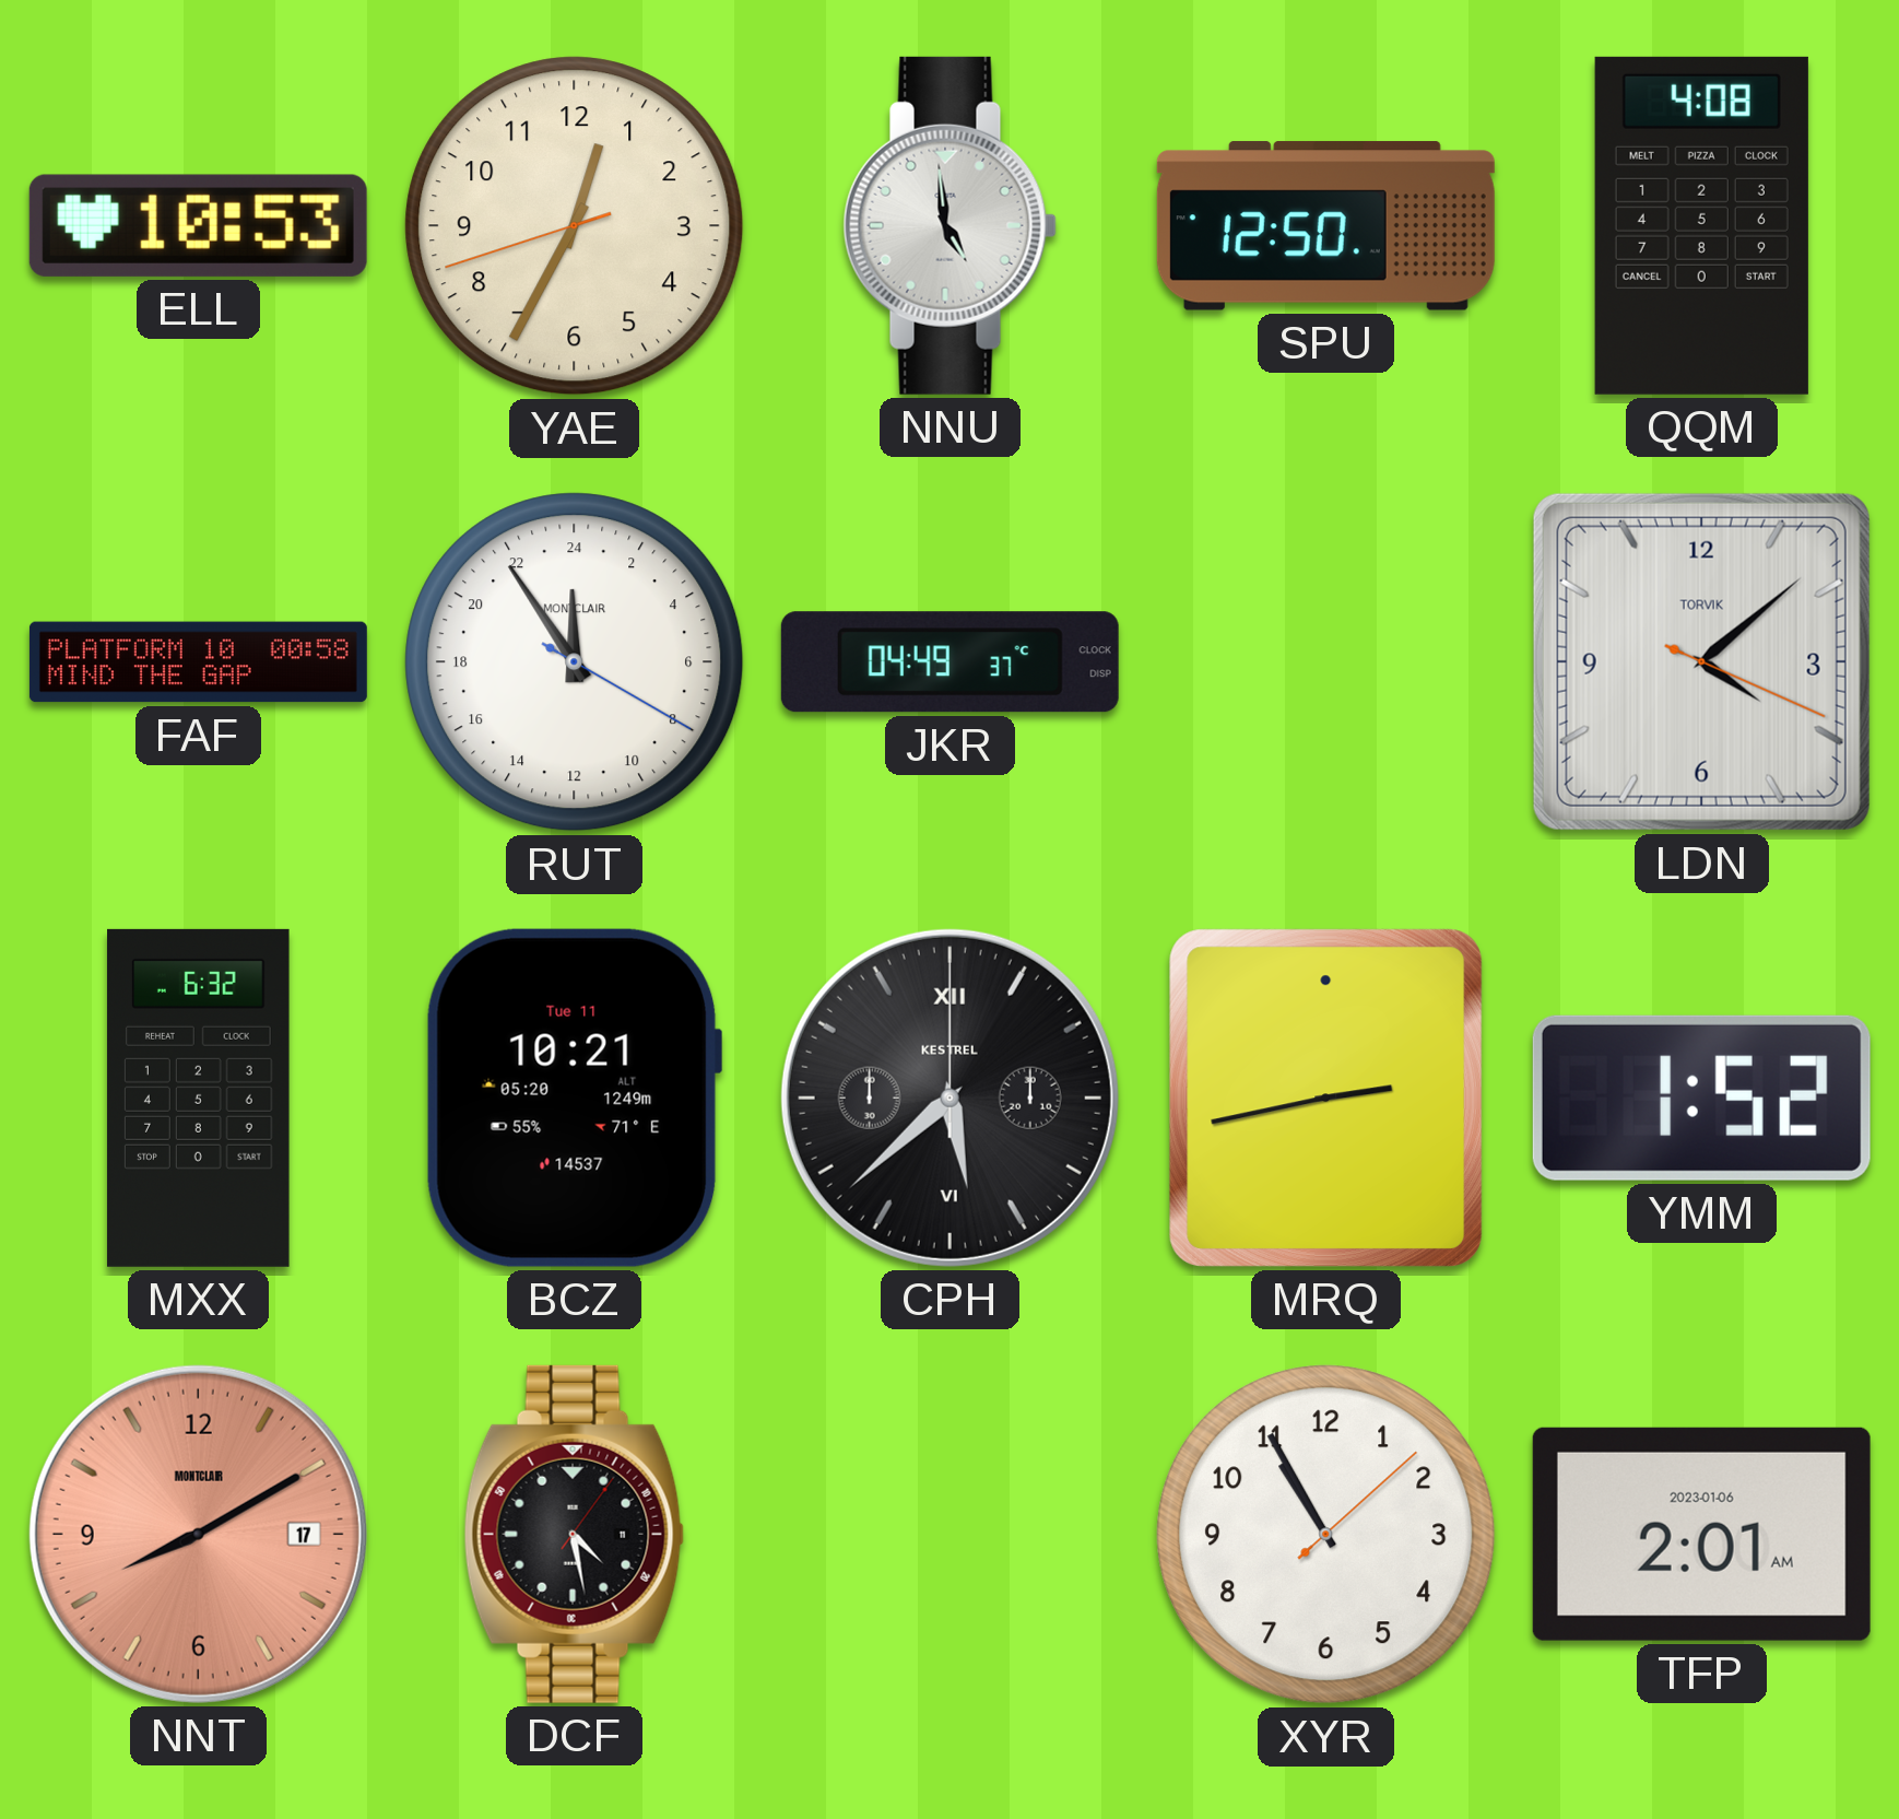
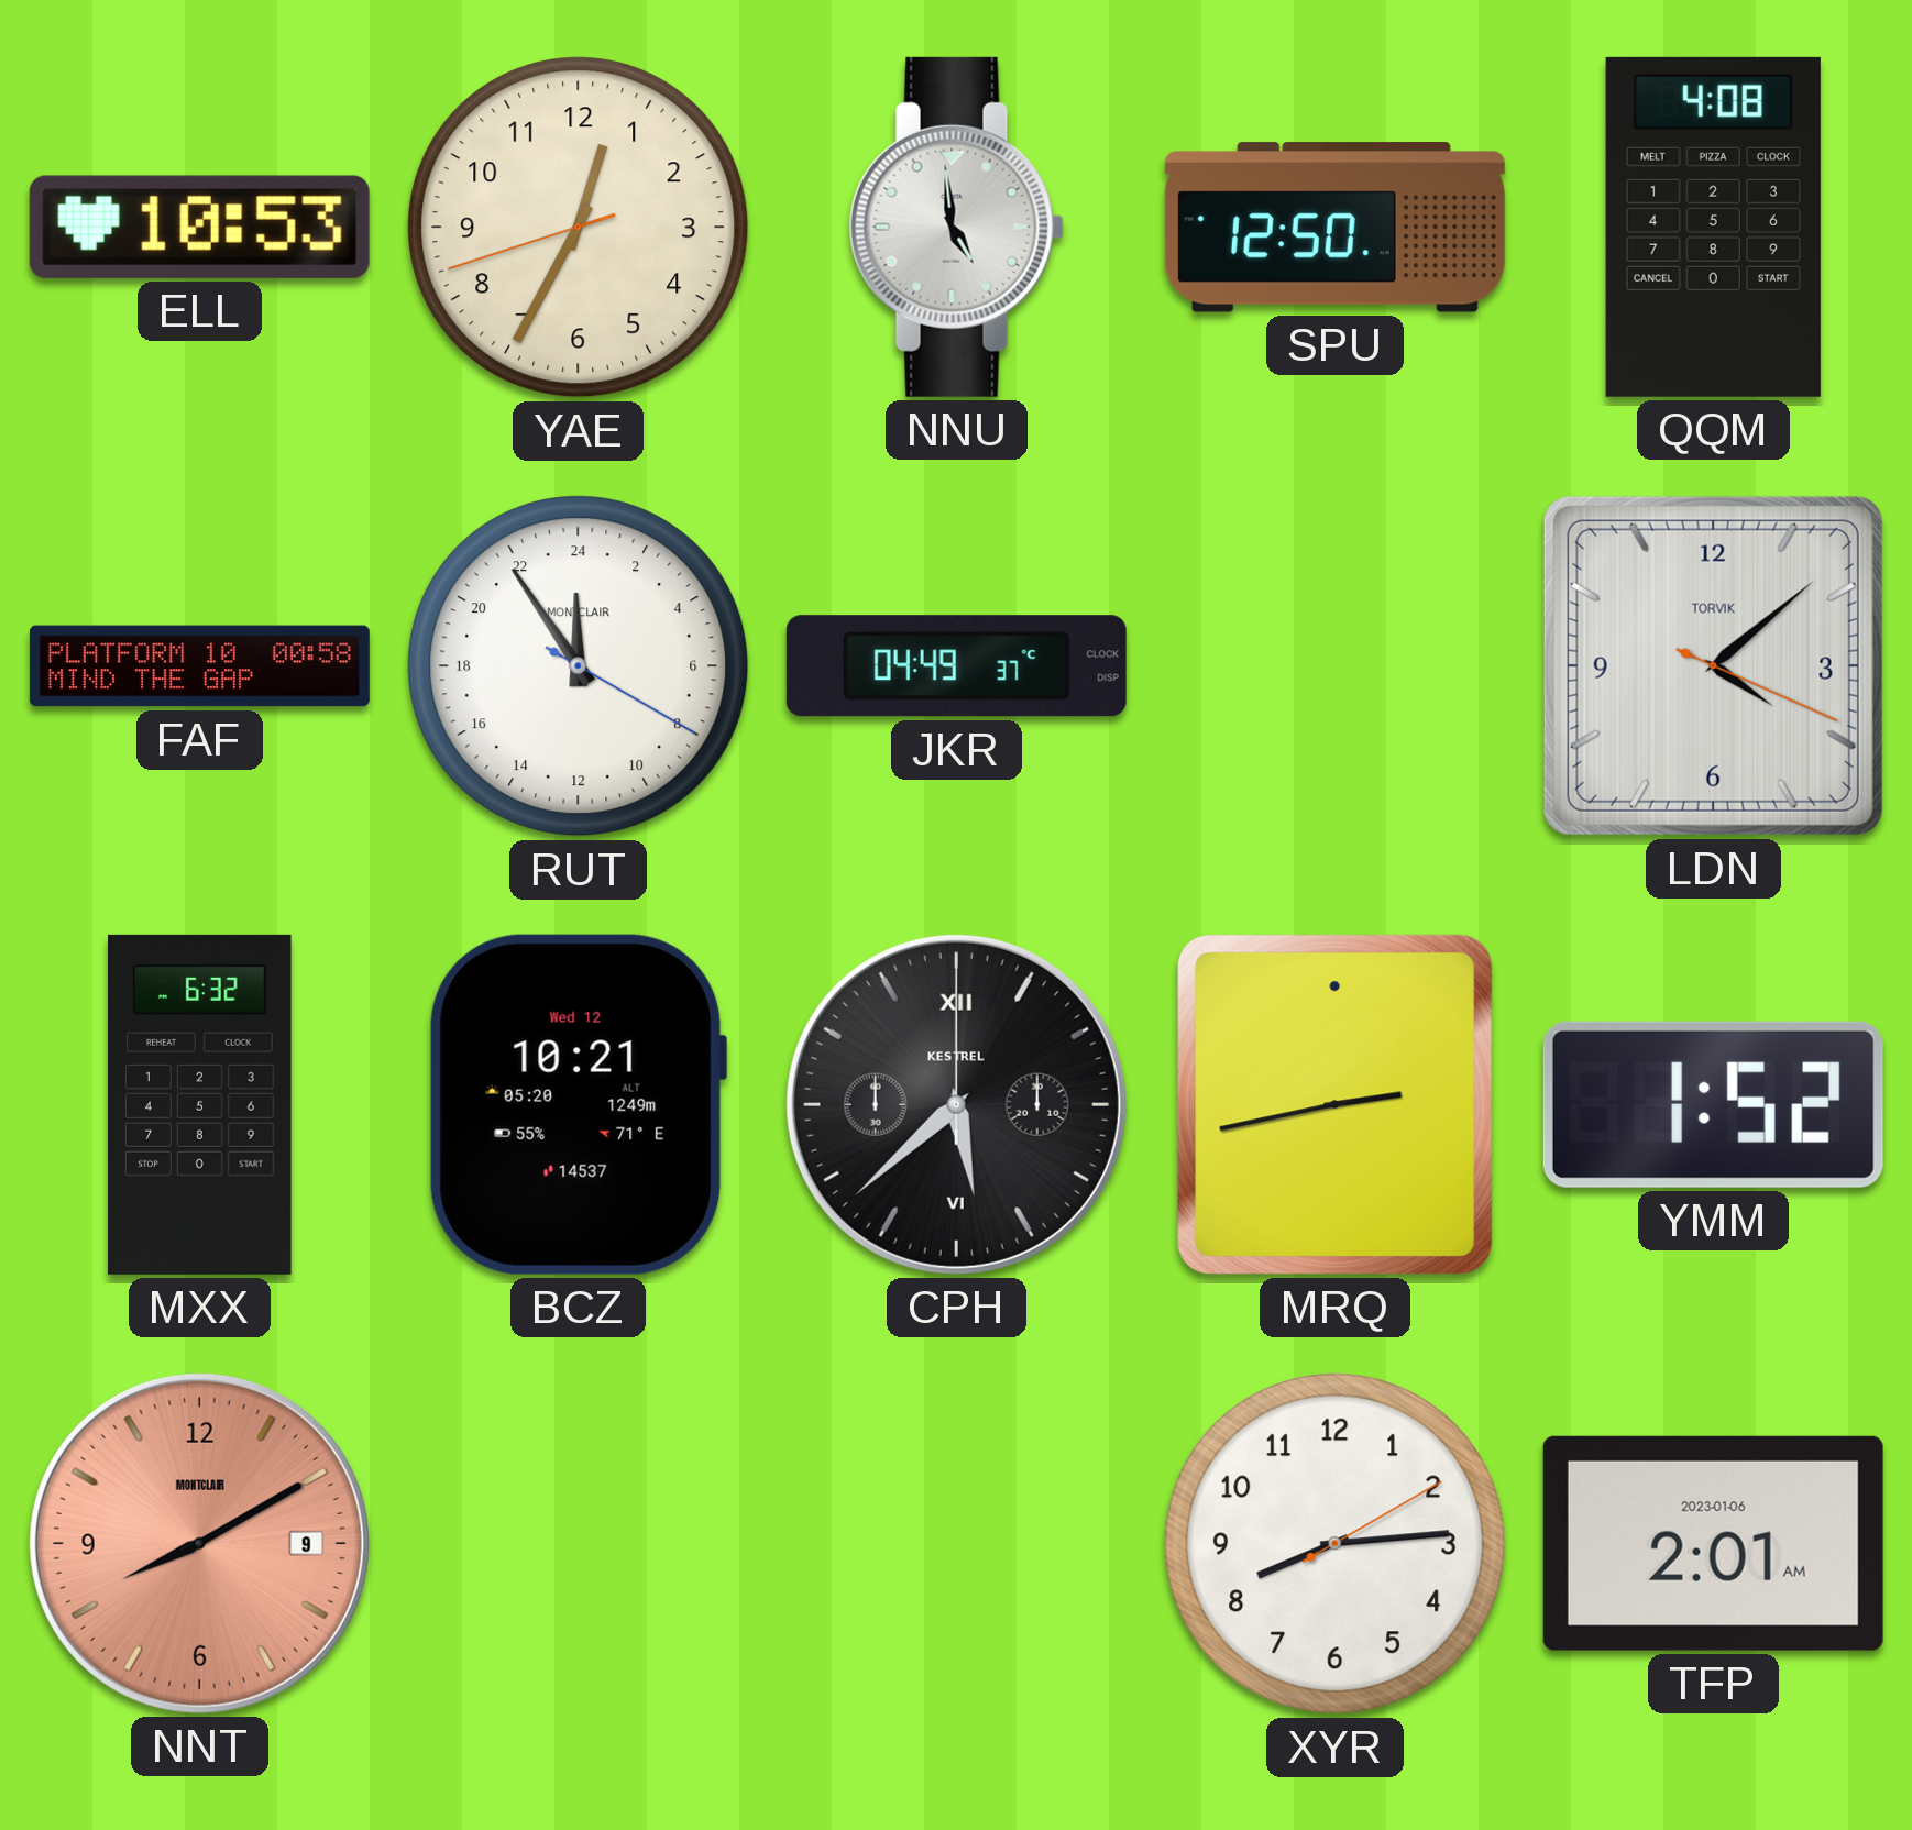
BCZ date: Tue 11 -> Wed 12 (578, 1104)
NNT date: 17 -> 9 (199, 1543)
DCF: 4:28 -> none (574, 1534)
XYR: 10:55 -> 8:14 (1336, 1544)
